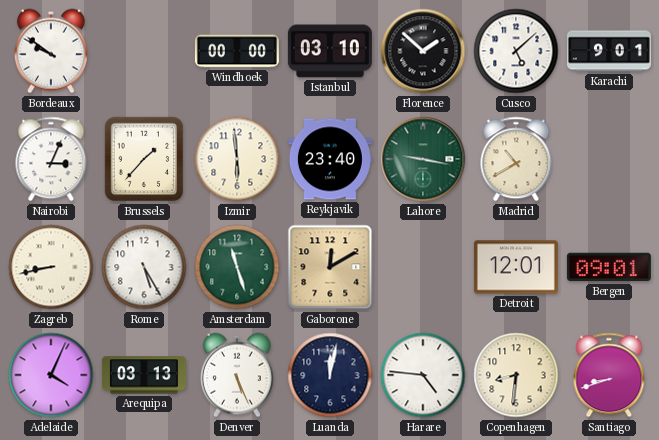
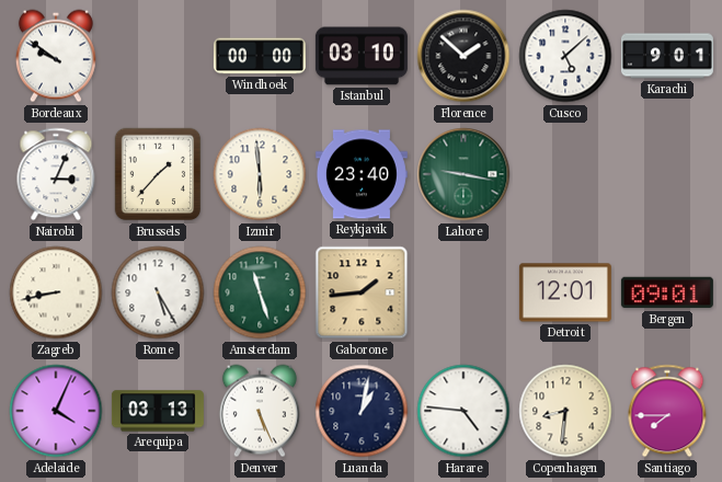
Madrid: 10:40 -> none (516, 159)
Gaborone: 12:10 -> 1:44 (362, 292)
Luanda: 12:02 -> 1:02 (362, 411)
Santiago: 8:42 -> 7:45 (667, 411)
